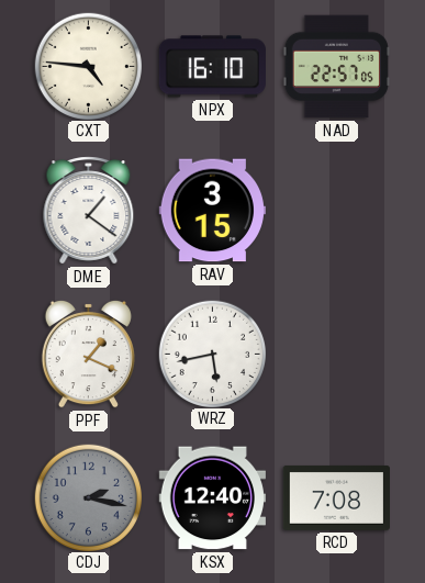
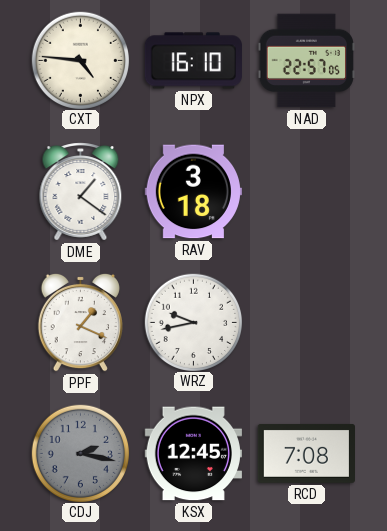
RAV: 3:15 -> 3:18 (193, 192)
WRZ: 5:43 -> 9:43 (193, 322)
KSX: 12:40 -> 12:45 (193, 454)
